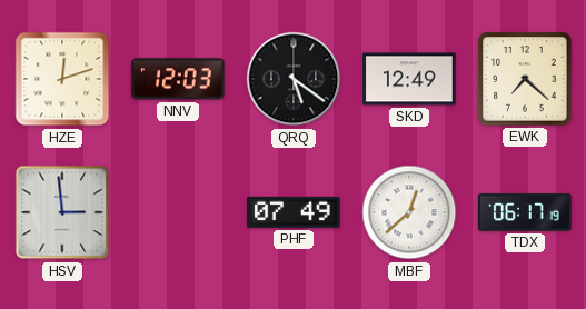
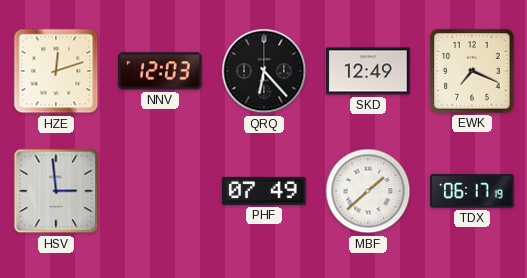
QRQ: 5:21 -> 6:23 (264, 71)
EWK: 7:22 -> 7:19 (472, 71)
MBF: 12:38 -> 1:38 (368, 191)
